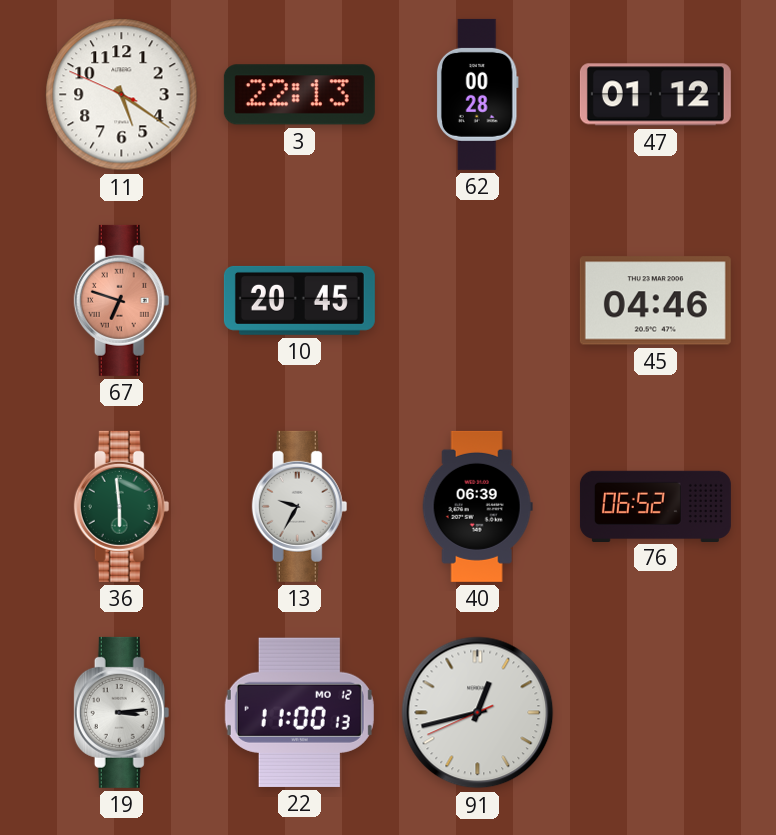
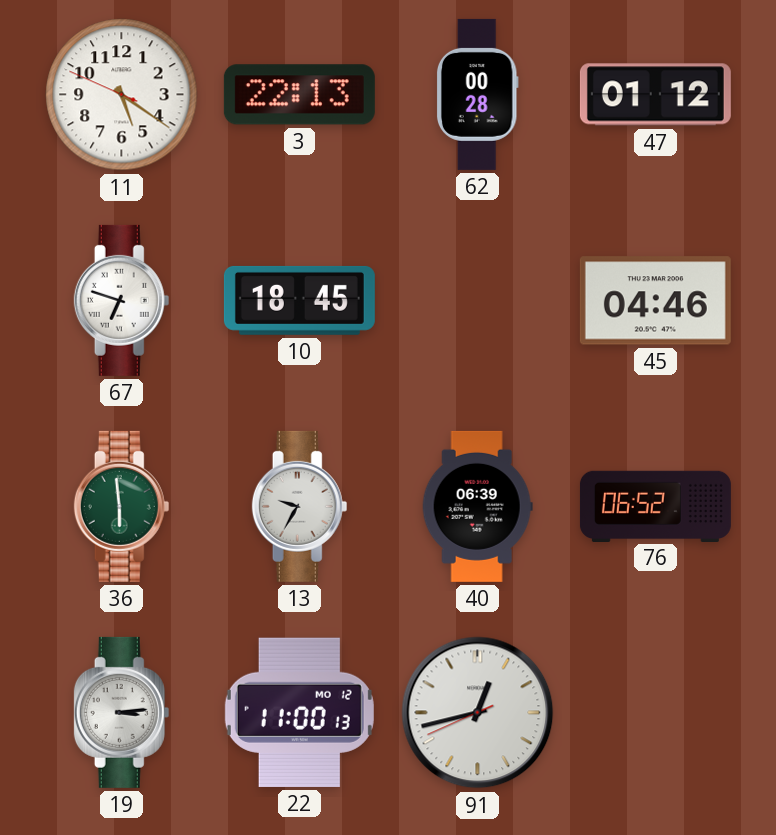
67 dial: salmon -> white (122, 300)
10: 20:45 -> 18:45 (299, 300)
